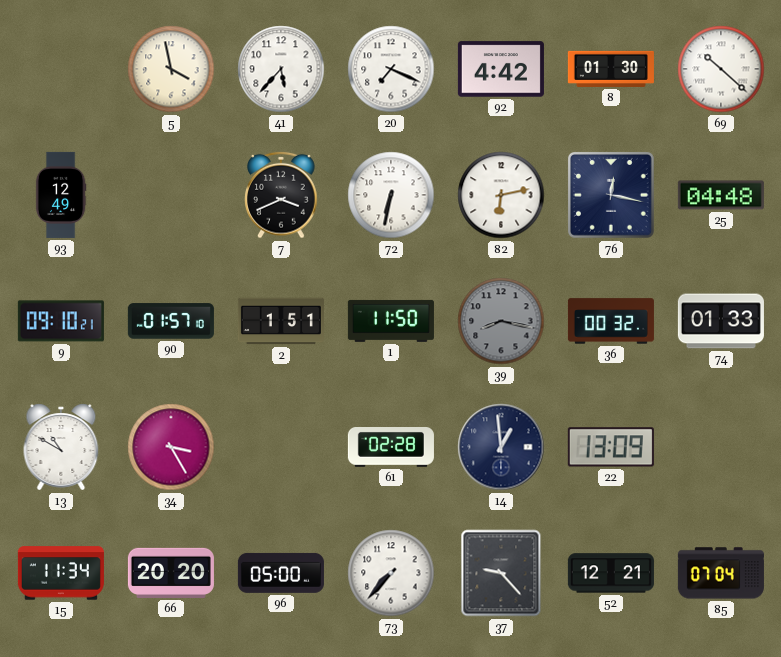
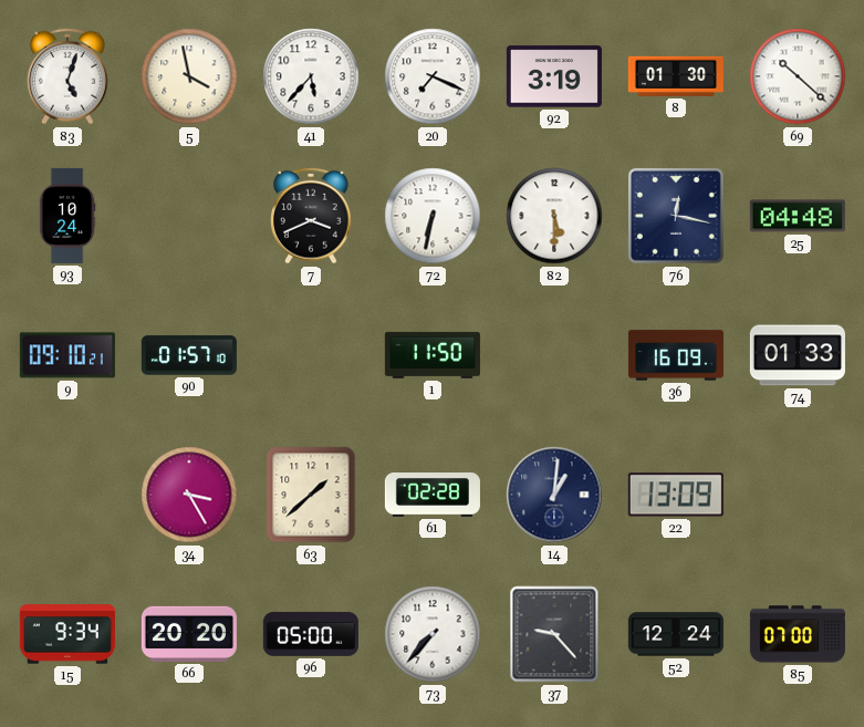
83: none -> 5:03 (67, 76)
92: 4:42 -> 3:19 (554, 76)
93: 12:49 -> 10:24 (67, 216)
82: 6:13 -> 5:30 (554, 216)
2: 1:51 -> none (281, 321)
39: 8:17 -> none (501, 321)
36: 00:32 -> 16:09 (676, 355)
13: 10:50 -> none (61, 447)
63: none -> 1:38 (311, 495)
14: 12:59 -> 1:01 (554, 495)
15: 11:34 -> 9:34 (67, 634)
52: 12:21 -> 12:24 (676, 634)
85: 07:04 -> 07:00 (798, 634)
